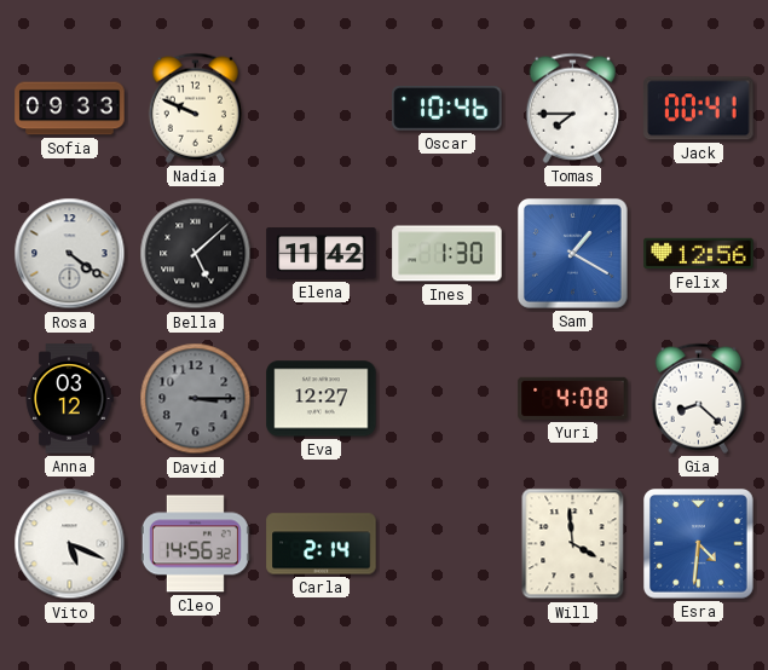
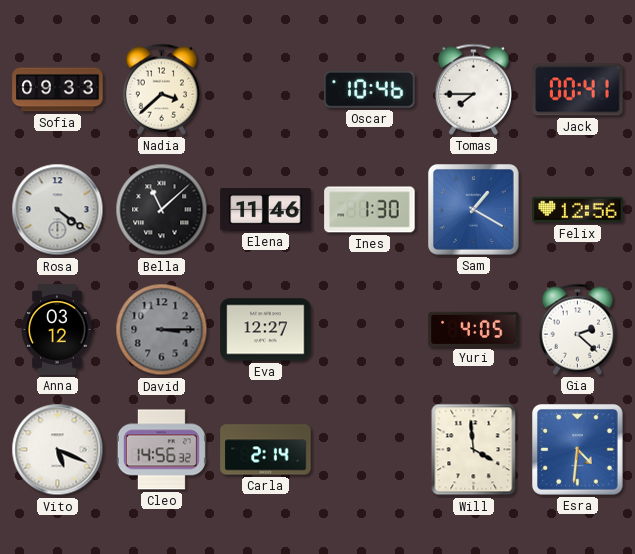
Nadia: 9:49 -> 3:38 (161, 89)
Bella: 5:08 -> 11:08 (162, 210)
Elena: 11:42 -> 11:46 (266, 210)
Yuri: 4:08 -> 4:05 (474, 329)
Gia: 8:22 -> 2:22 (577, 329)
